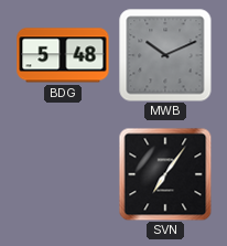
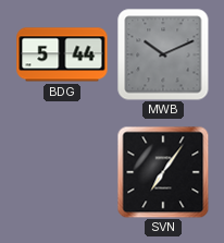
BDG: 5:48 -> 5:44 (62, 54)
